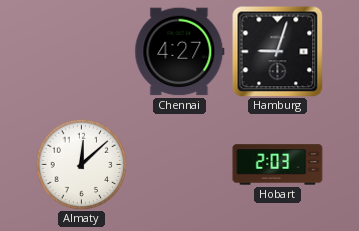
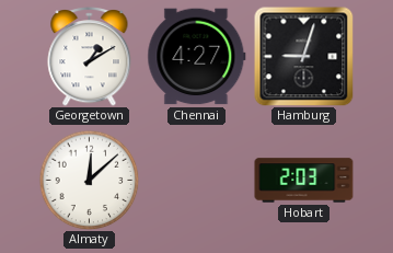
Georgetown: none -> 1:10 (90, 57)
